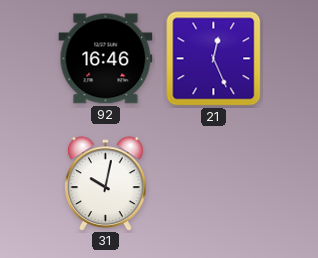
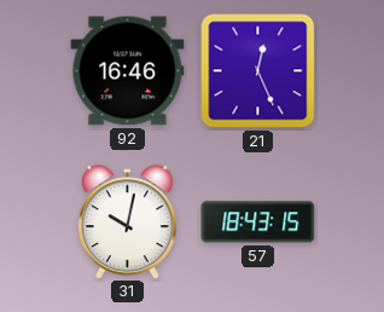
57: none -> 18:43 (258, 223)
